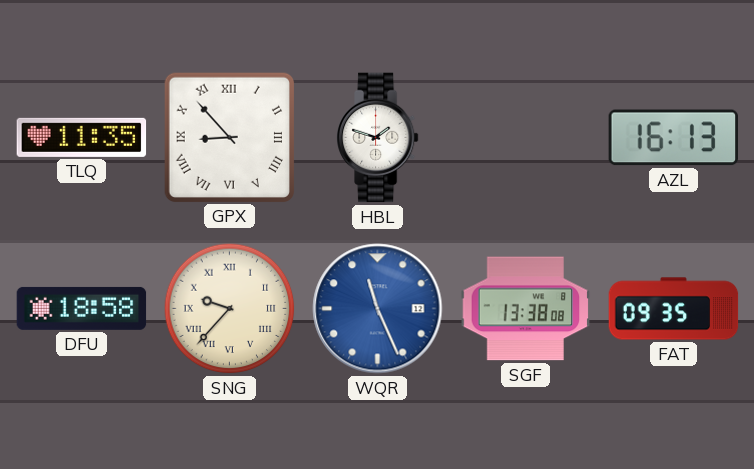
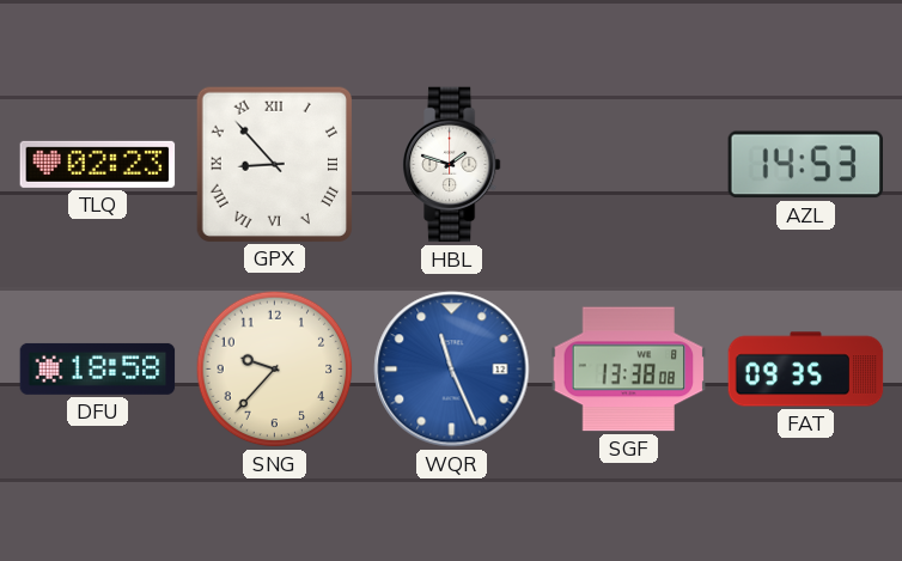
TLQ: 11:35 -> 02:23 (98, 164)
AZL: 16:13 -> 14:53 (805, 165)
SNG numerals: Roman -> Arabic (275, 370)
